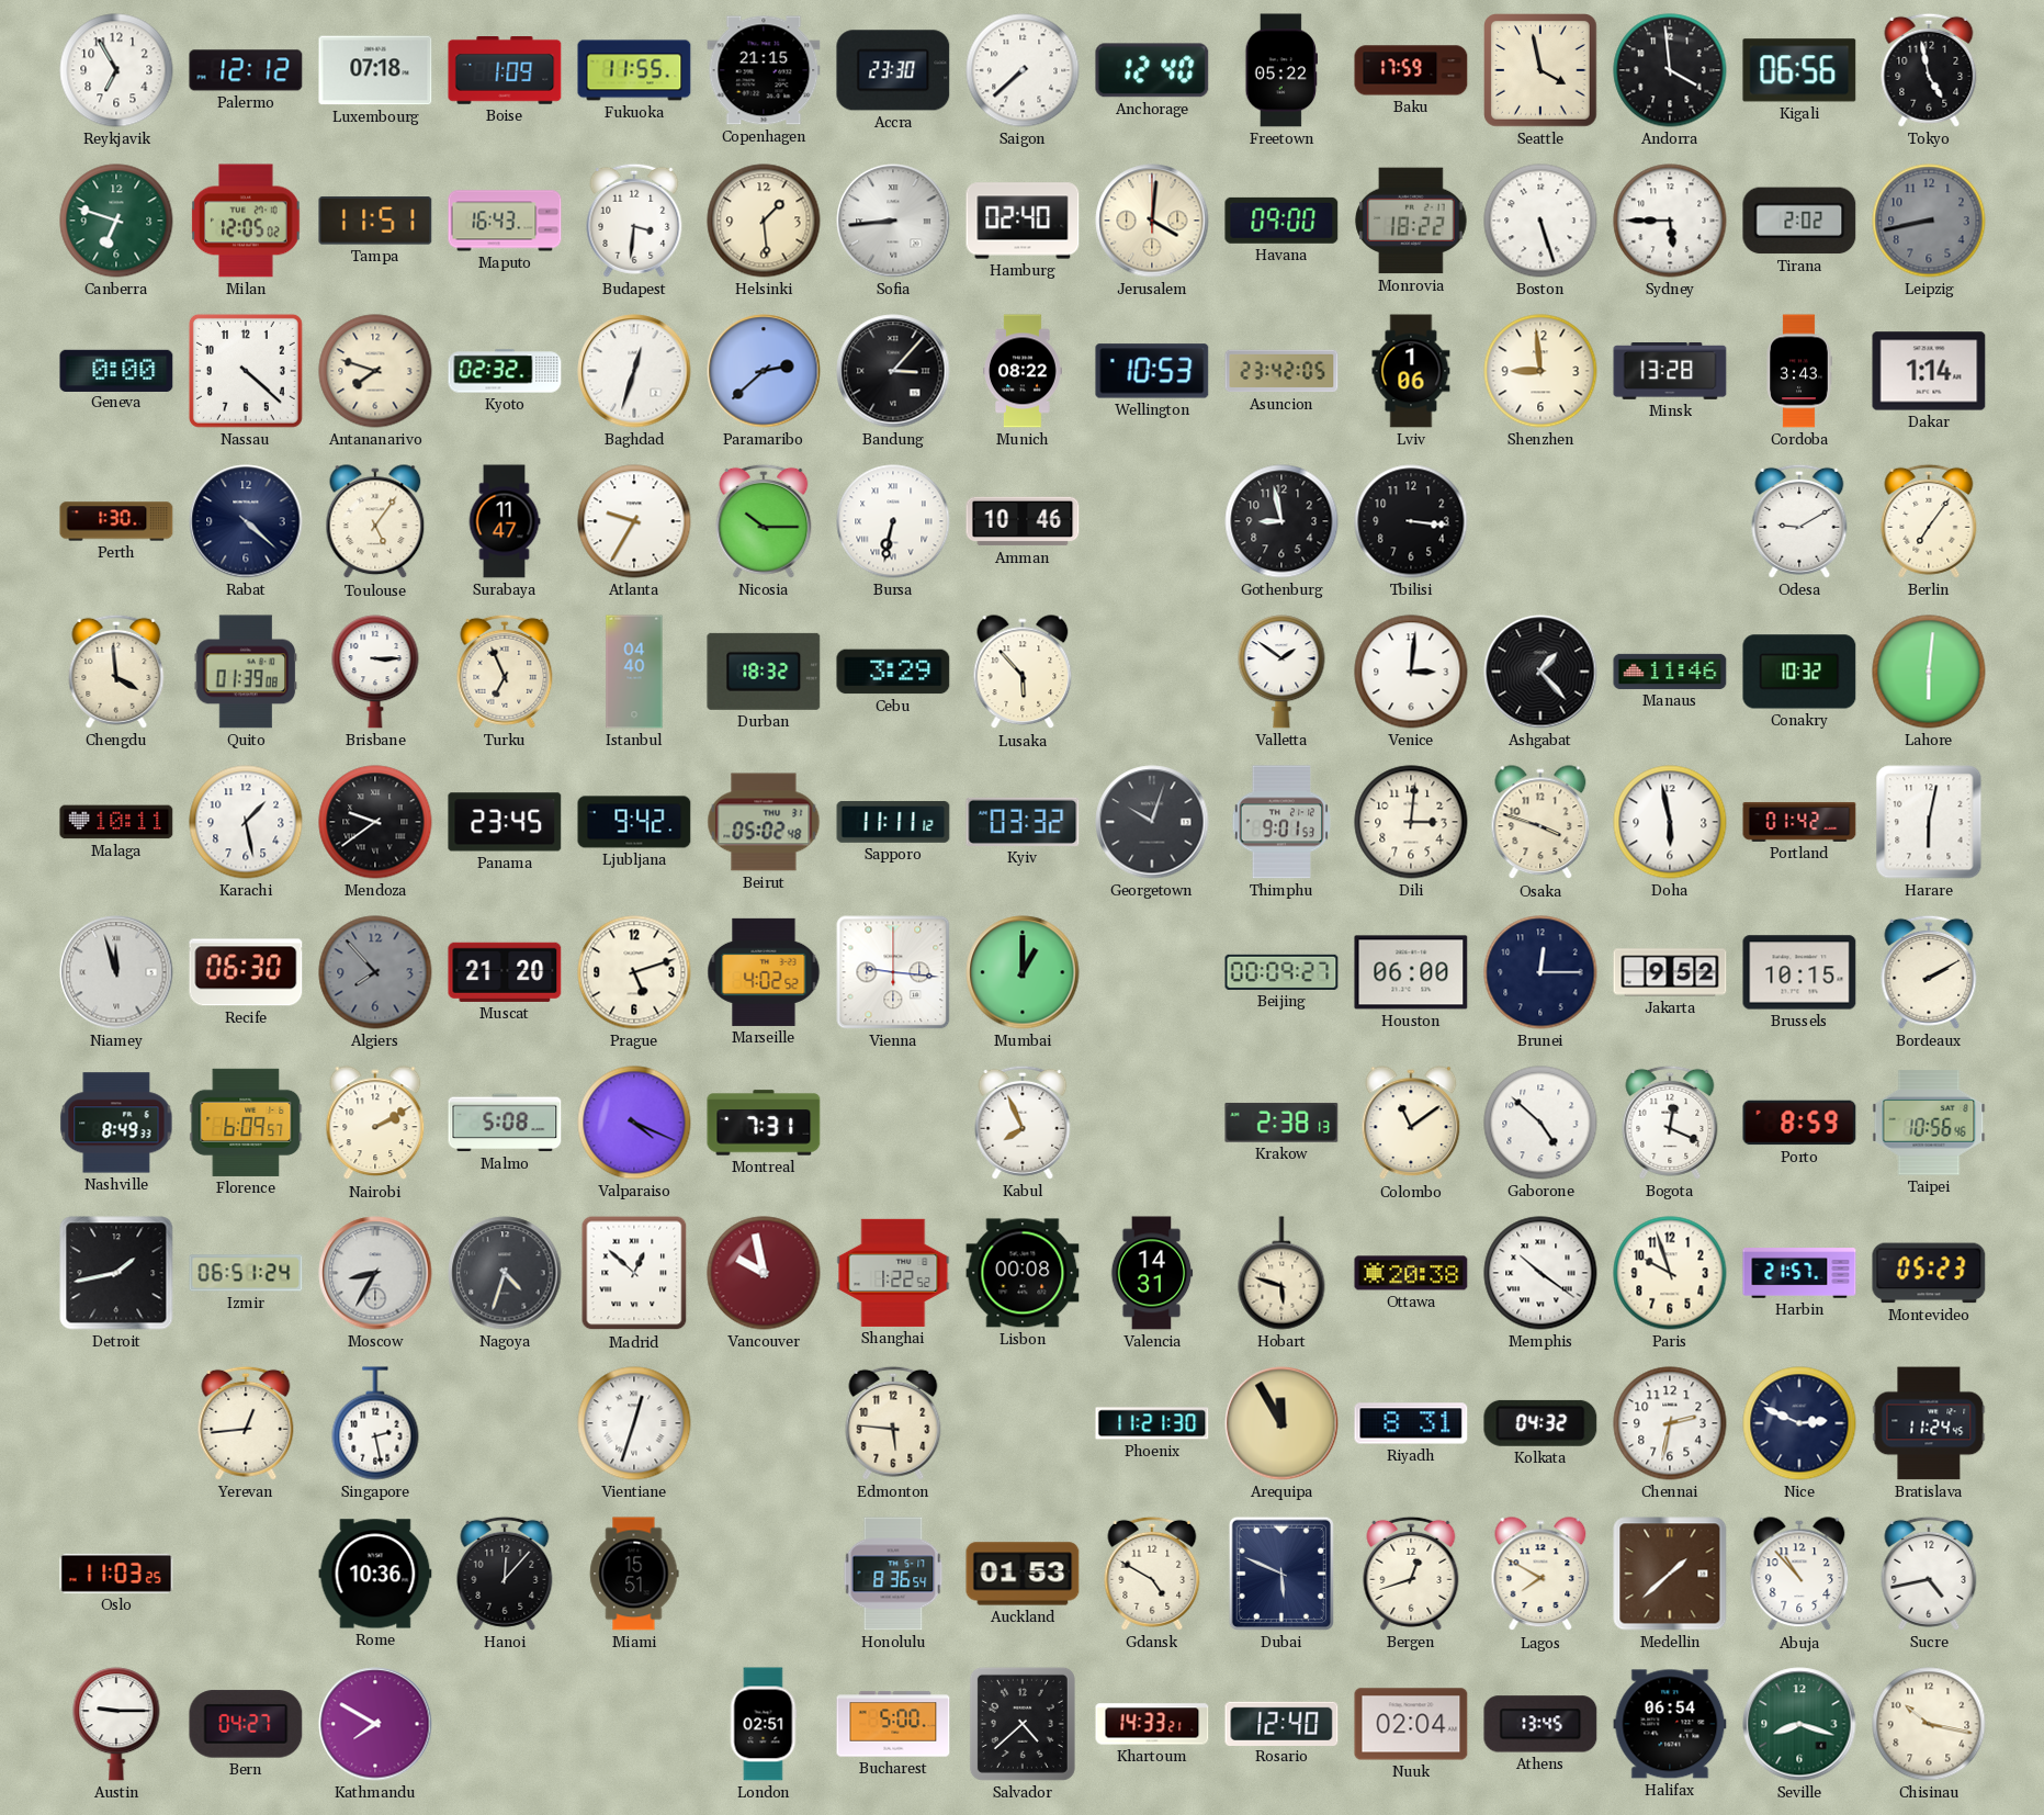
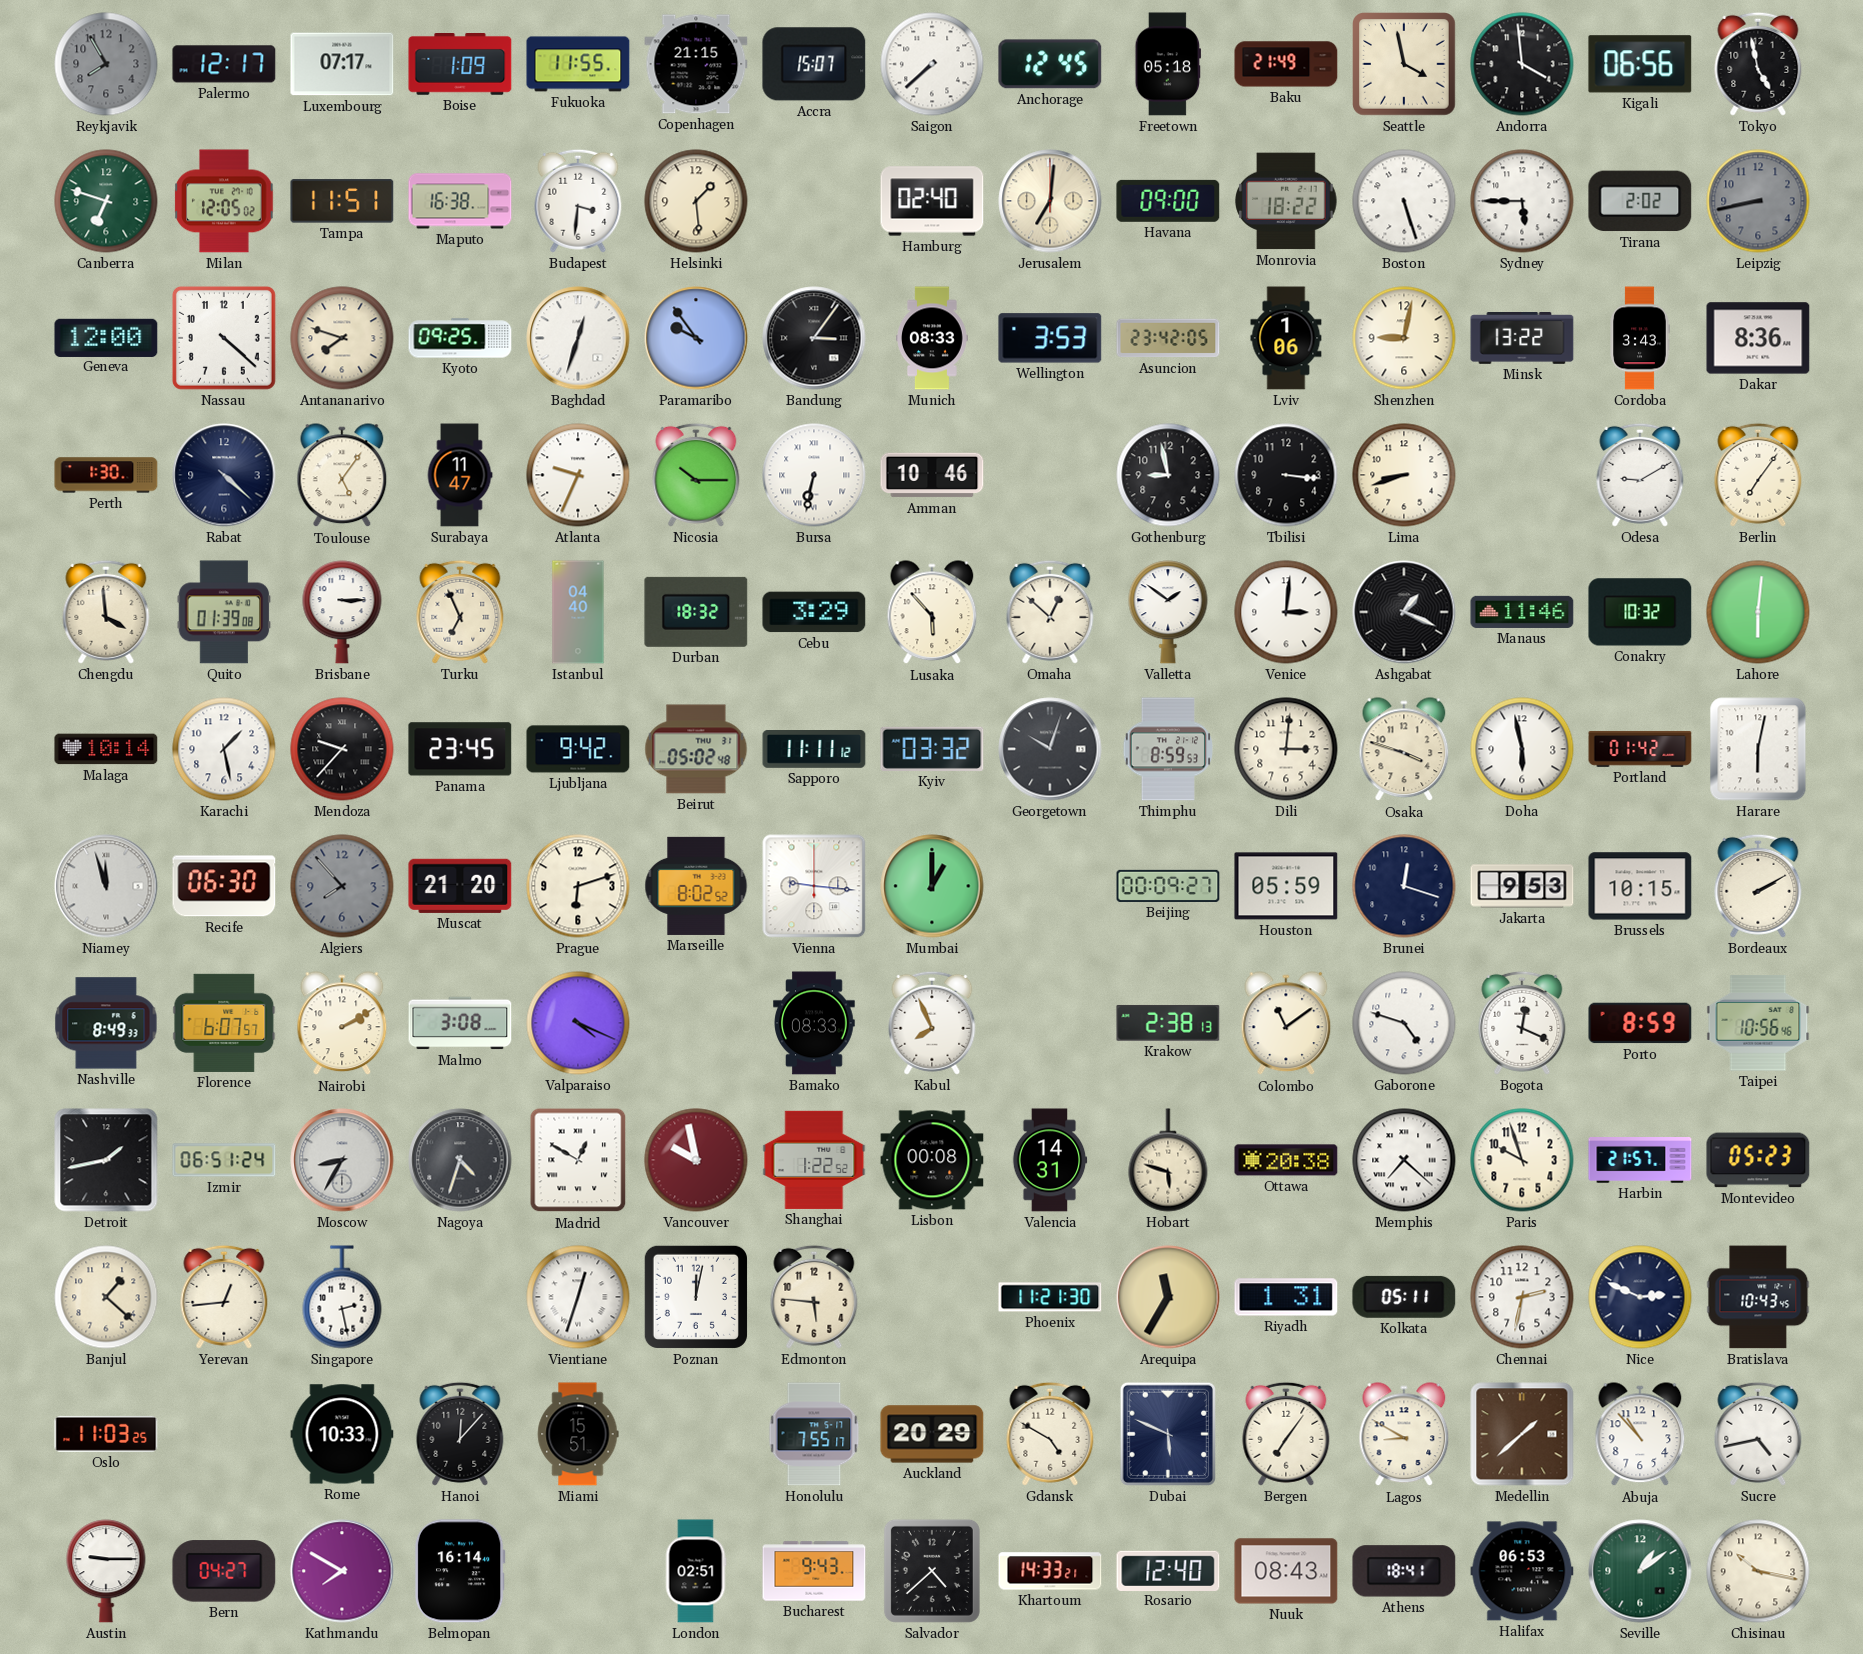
Reykjavik: 6:55 -> 7:55 (106, 64)
Reykjavik dial: white -> grey (106, 64)
Palermo: 12:12 -> 12:17 (224, 64)
Luxembourg: 07:18 -> 07:17 (342, 64)
Accra: 23:30 -> 15:07 (814, 64)
Anchorage: 12:40 -> 12:45 (1050, 64)
Freetown: 05:22 -> 05:18 (1167, 64)
Baku: 17:59 -> 21:49 (1286, 64)
Maputo: 16:43 -> 16:38 (460, 201)
Sofia: 8:44 -> none (893, 221)
Jerusalem: 4:01 -> 7:01 (1050, 201)
Geneva: 0:00 -> 12:00 (106, 337)
Kyoto: 02:32 -> 09:25 (460, 338)
Paramaribo: 2:38 -> 9:54 (696, 338)
Bandung: 3:07 -> 3:06 (814, 338)
Munich: 08:22 -> 08:33 (933, 338)
Wellington: 10:53 -> 3:53 (1050, 338)
Shenzhen: 8:59 -> 9:02 (1404, 338)
Minsk: 13:28 -> 13:22 (1522, 339)
Dakar: 1:14 -> 8:36 (1758, 338)
Atlanta: 9:35 -> 9:34 (578, 475)
Lima: none -> 8:42 (1404, 475)
Omaha: none -> 12:52 (1050, 612)
Ashgabat: 1:23 -> 1:19 (1404, 612)
Malaga: 10:11 -> 10:14 (106, 749)
Mendoza: 9:39 -> 9:37 (342, 749)
Thimphu: 9:01 -> 8:59 (1168, 749)
Prague: 5:12 -> 6:12 (578, 886)
Marseille: 4:02 -> 8:02 (696, 886)
Houston: 06:00 -> 05:59 (1286, 886)
Brunei: 12:15 -> 12:18 (1404, 886)
Jakarta: 9:52 -> 9:53 (1522, 886)
Florence: 6:09 -> 6:07 (224, 1023)
Malmo: 5:08 -> 3:08 (460, 1023)
Montreal: 7:31 -> none (764, 1123)
Bamako: none -> 08:33 (814, 1023)
Gaborone: 4:52 -> 4:48 (1404, 1023)
Madrid: 12:52 -> 12:50 (578, 1160)
Memphis: 10:21 -> 7:22 (1404, 1160)
Banjul: none -> 1:22 (106, 1297)
Poznan: none -> 12:02 (696, 1297)
Arequipa: 11:55 -> 11:35 (1168, 1297)
Riyadh: 8:31 -> 1:31 (1286, 1297)
Kolkata: 04:32 -> 05:11 (1404, 1297)
Bratislava: 11:24 -> 10:43 (1758, 1297)
Rome: 10:36 -> 10:33 (342, 1434)
Honolulu: 8:36 -> 7:55 (814, 1434)
Auckland: 01:53 -> 20:29 (932, 1434)
Bergen: 12:42 -> 7:06 (1286, 1434)
Lagos: 7:50 -> 8:50 (1404, 1435)
Belmopan: none -> 16:14 (460, 1571)
Bucharest: 5:00 -> 9:43 (814, 1571)
Nuuk: 02:04 -> 08:43 (1286, 1571)
Athens: 13:45 -> 18:41 (1404, 1571)
Halifax: 06:54 -> 06:53 (1522, 1571)
Seville: 8:18 -> 1:09 (1640, 1571)
